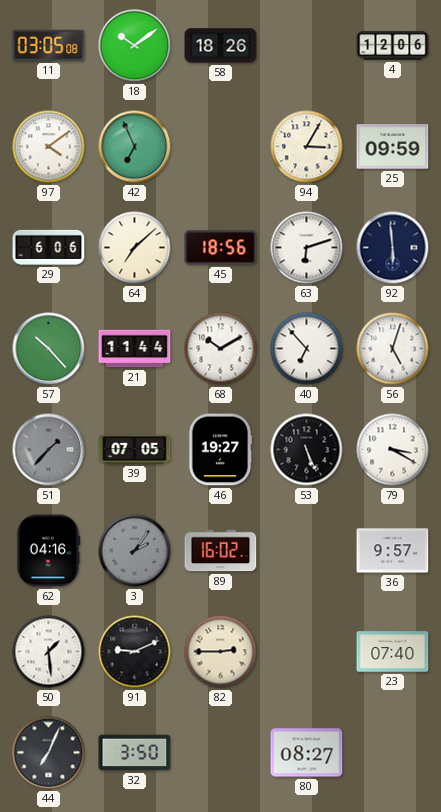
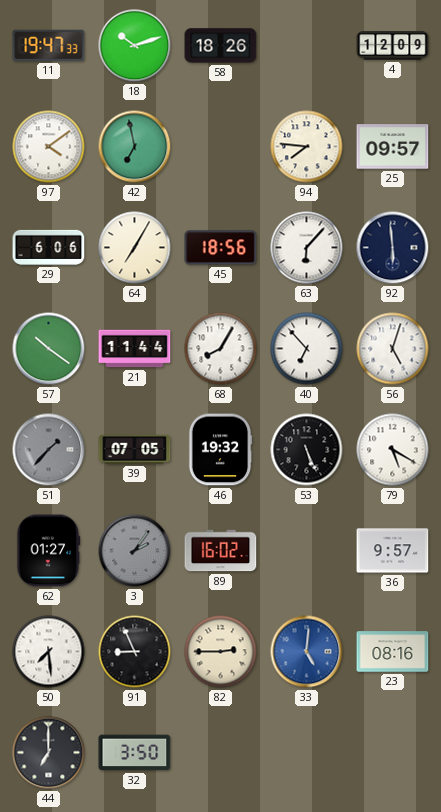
11: 03:05 -> 19:47 (49, 45)
18: 10:09 -> 10:12 (135, 46)
4: 12:06 -> 12:09 (393, 46)
42: 6:56 -> 6:58 (135, 147)
94: 3:05 -> 7:46 (307, 147)
25: 09:59 -> 09:57 (393, 147)
64: 7:08 -> 7:05 (135, 248)
63: 6:12 -> 6:07 (307, 248)
57: 10:23 -> 10:21 (49, 349)
68: 10:10 -> 8:05 (221, 349)
46: 19:27 -> 19:32 (220, 450)
79: 3:20 -> 5:20 (393, 450)
62: 04:16 -> 01:27 (49, 551)
50: 1:29 -> 7:29 (49, 652)
91: 9:11 -> 8:56 (135, 652)
33: none -> 5:01 (307, 652)
23: 07:40 -> 08:16 (393, 652)
44: 7:04 -> 7:00 (49, 753)
80: 08:27 -> none (307, 753)
